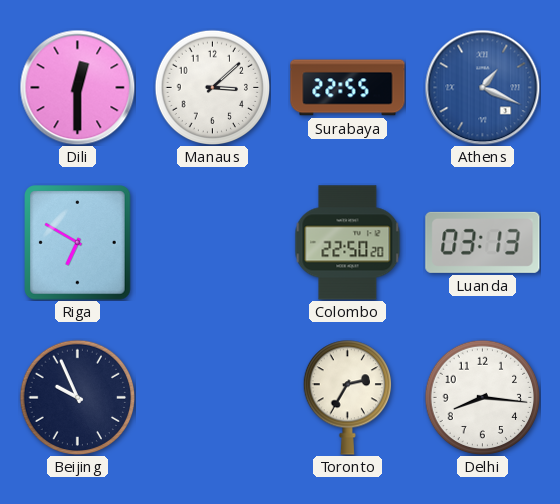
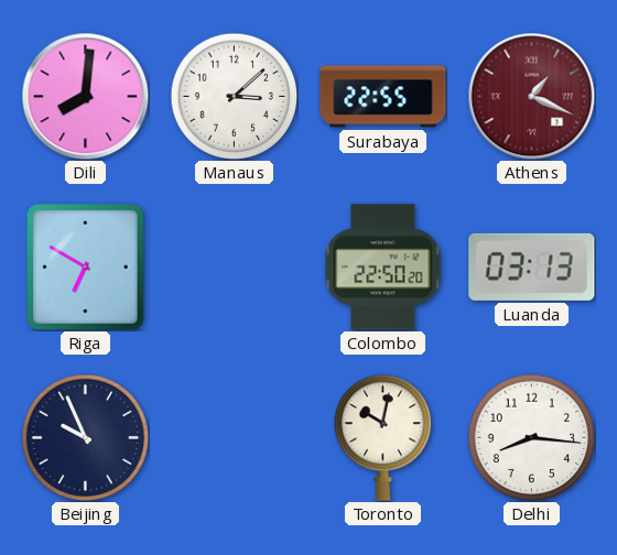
Dili: 12:30 -> 8:01 (85, 96)
Athens dial: blue -> burgundy (531, 96)
Toronto: 2:35 -> 10:02 (382, 438)
